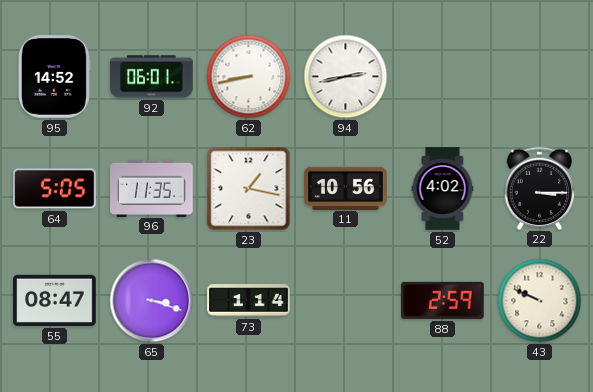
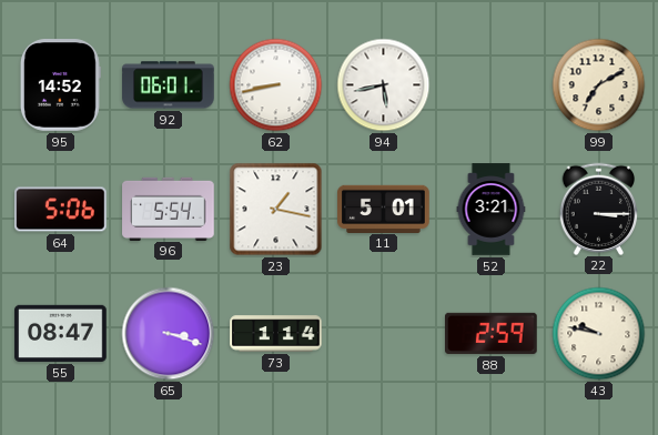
94: 2:43 -> 5:43 (384, 85)
99: none -> 7:10 (599, 85)
64: 5:05 -> 5:06 (61, 210)
96: 11:35 -> 5:54 (169, 209)
11: 10:56 -> 5:01 (384, 209)
52: 4:02 -> 3:21 (492, 210)
43: 9:49 -> 9:47 (599, 334)
